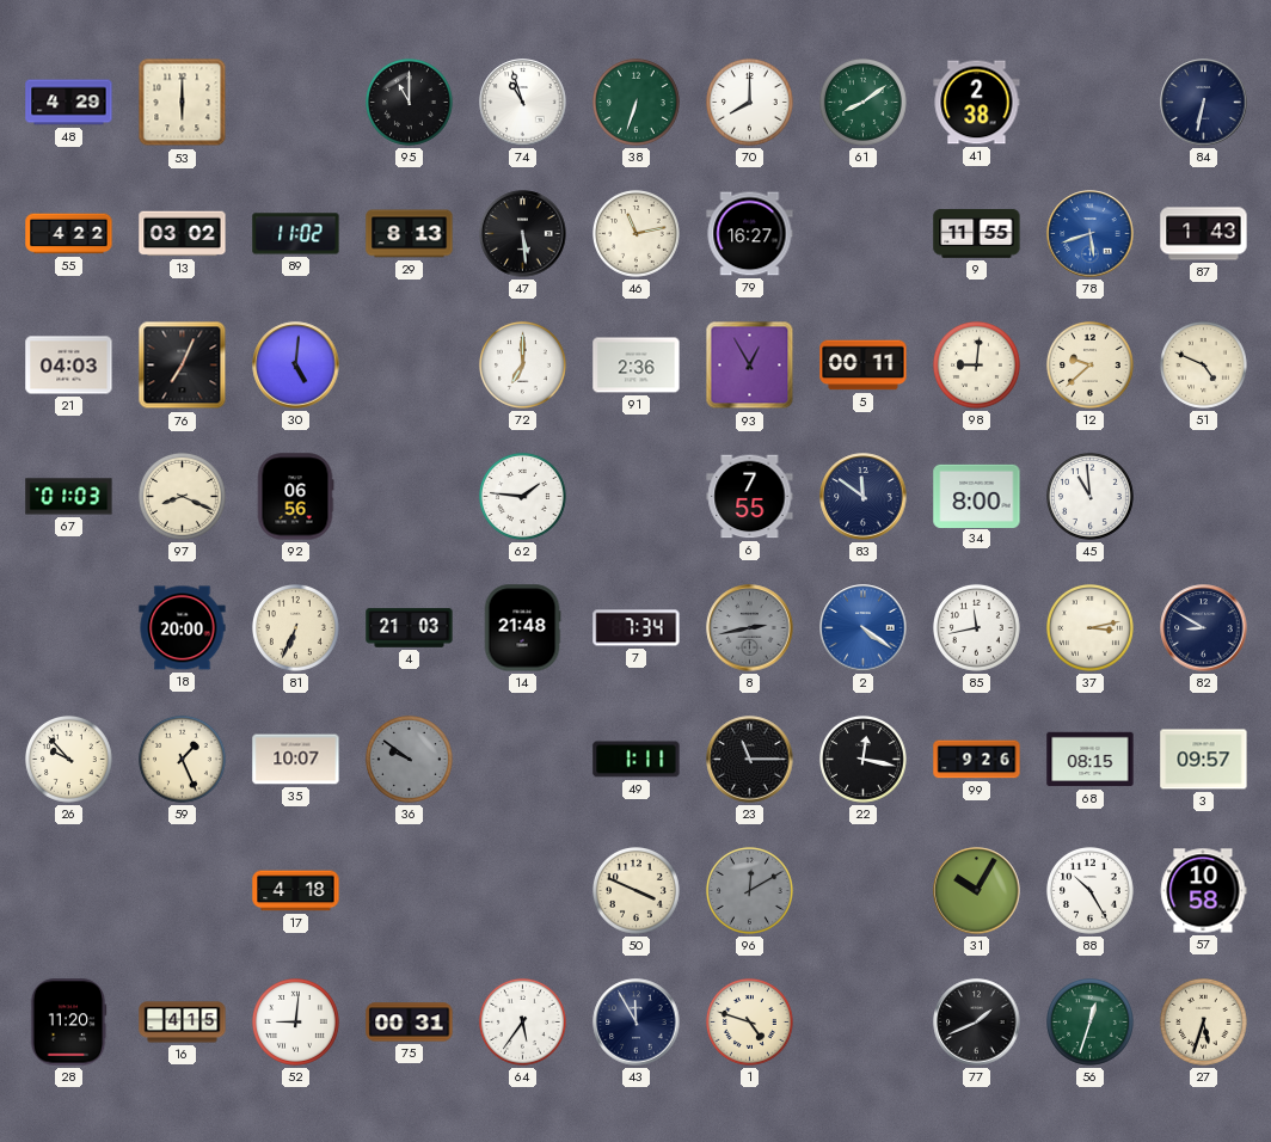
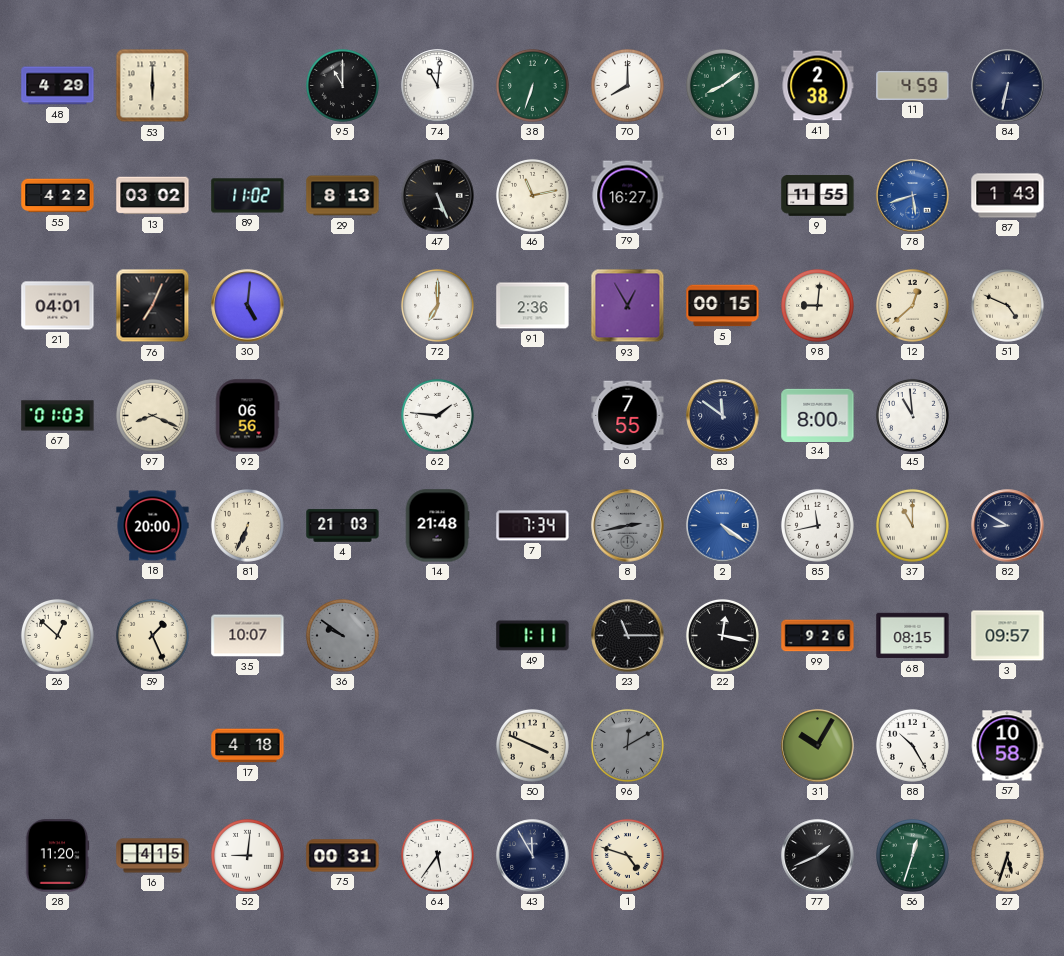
74: 10:57 -> 11:01 (438, 86)
11: none -> 4:59 (913, 85)
47: 5:29 -> 5:26 (438, 196)
21: 04:03 -> 04:01 (58, 306)
5: 00:11 -> 00:15 (723, 306)
12: 9:38 -> 12:38 (912, 305)
37: 3:13 -> 11:00 (912, 525)
26: 9:53 -> 12:52 (57, 635)
